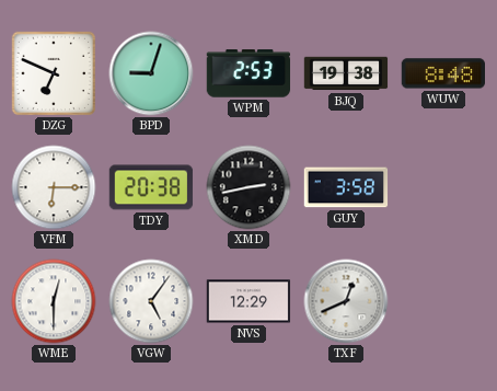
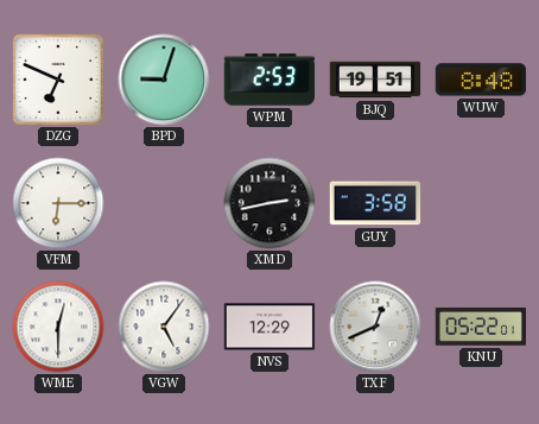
BJQ: 19:38 -> 19:51 (375, 80)
TDY: 20:38 -> none (151, 187)
KNU: none -> 05:22 (480, 327)
